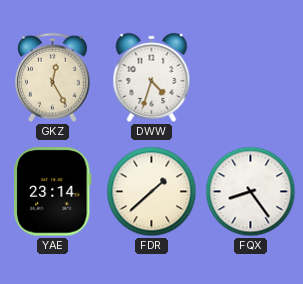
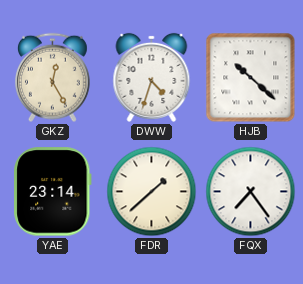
HJB: none -> 10:22 (251, 78)
FQX: 8:24 -> 7:24 (251, 192)
